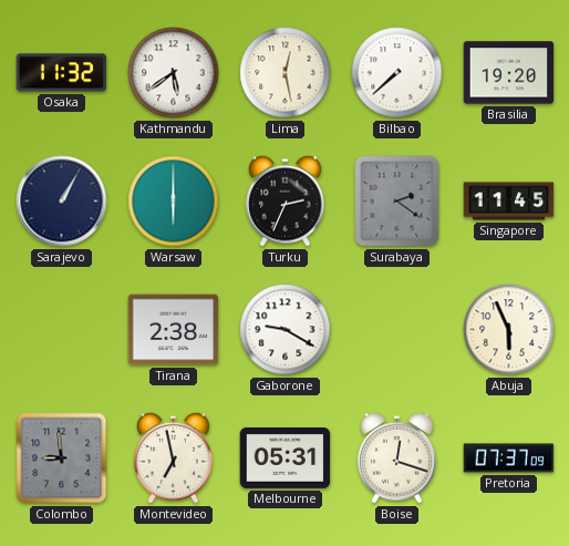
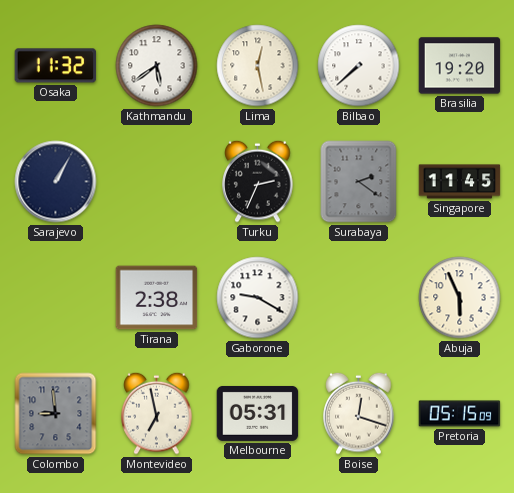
Warsaw: 6:00 -> none (174, 202)
Pretoria: 07:37 -> 05:15 (460, 414)
